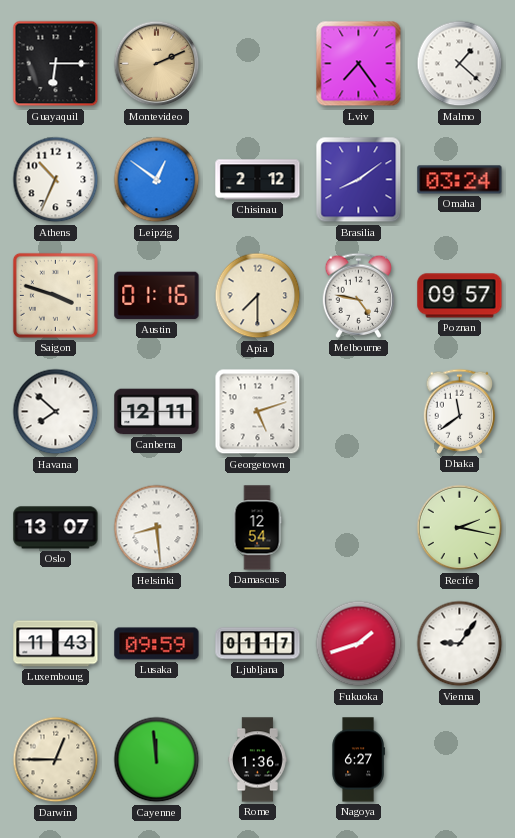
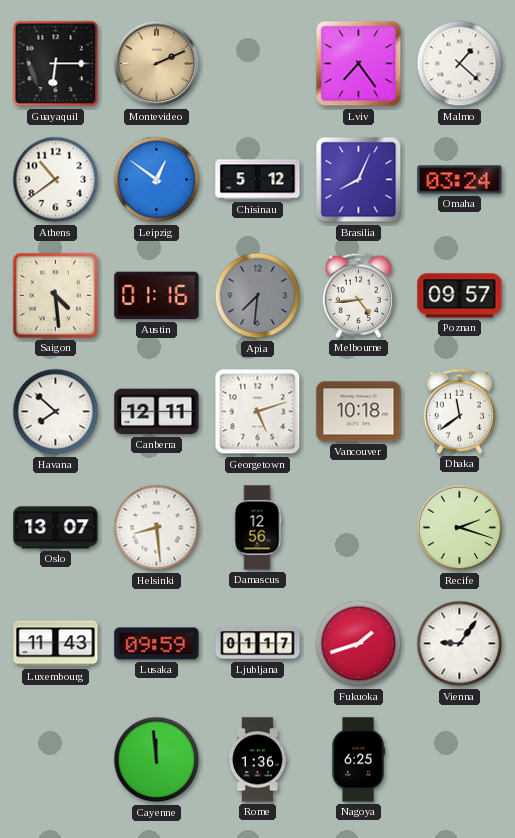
Athens: 10:34 -> 10:39 (56, 180)
Chisinau: 2:12 -> 5:12 (258, 180)
Brasilia: 8:09 -> 8:04 (359, 180)
Saigon: 3:48 -> 4:29 (55, 295)
Apia: 7:30 -> 7:31 (258, 296)
Apia dial: cream -> grey (258, 296)
Melbourne: 4:47 -> 4:44 (359, 295)
Vancouver: none -> 10:18 (359, 412)
Damascus: 12:54 -> 12:56 (257, 528)
Recife: 2:17 -> 2:18 (460, 528)
Darwin: 12:45 -> none (56, 760)
Nagoya: 6:27 -> 6:25 (358, 760)
